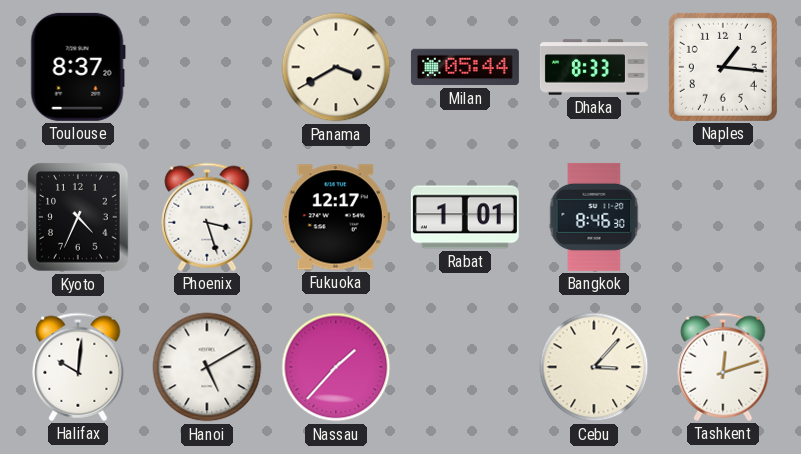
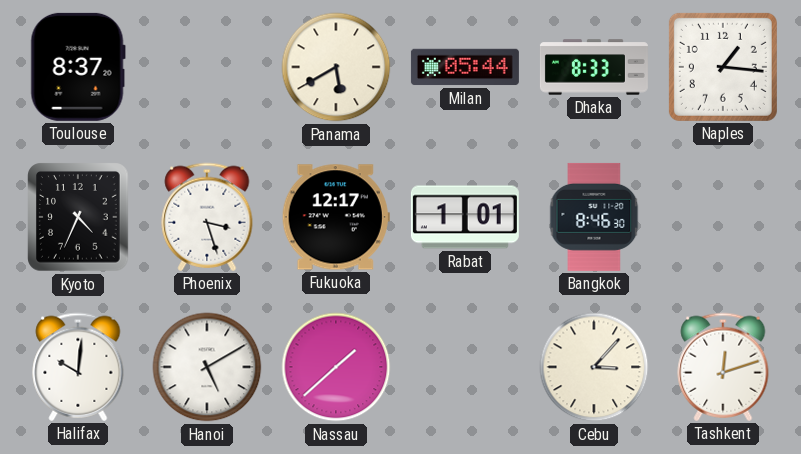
Panama: 3:40 -> 5:40 (336, 67)
Nassau: 1:37 -> 1:38 (336, 367)
